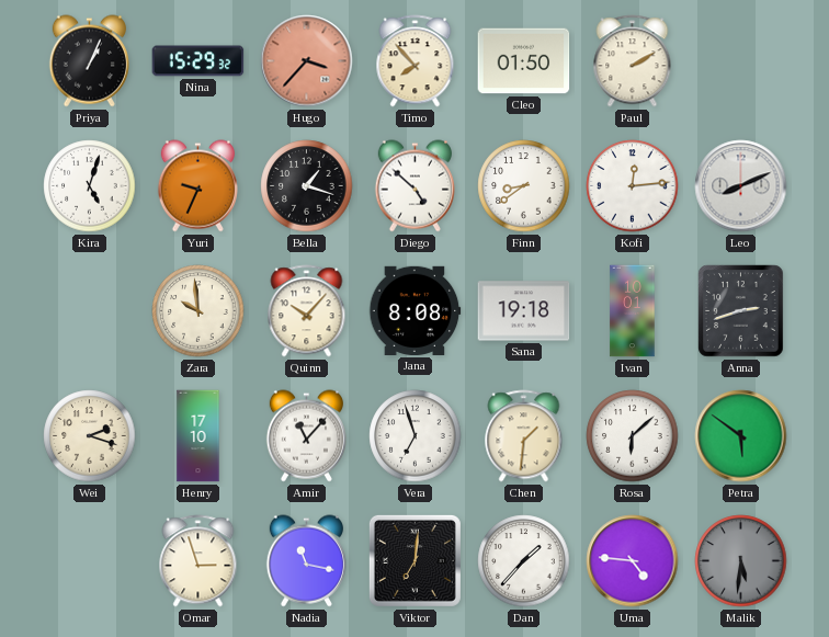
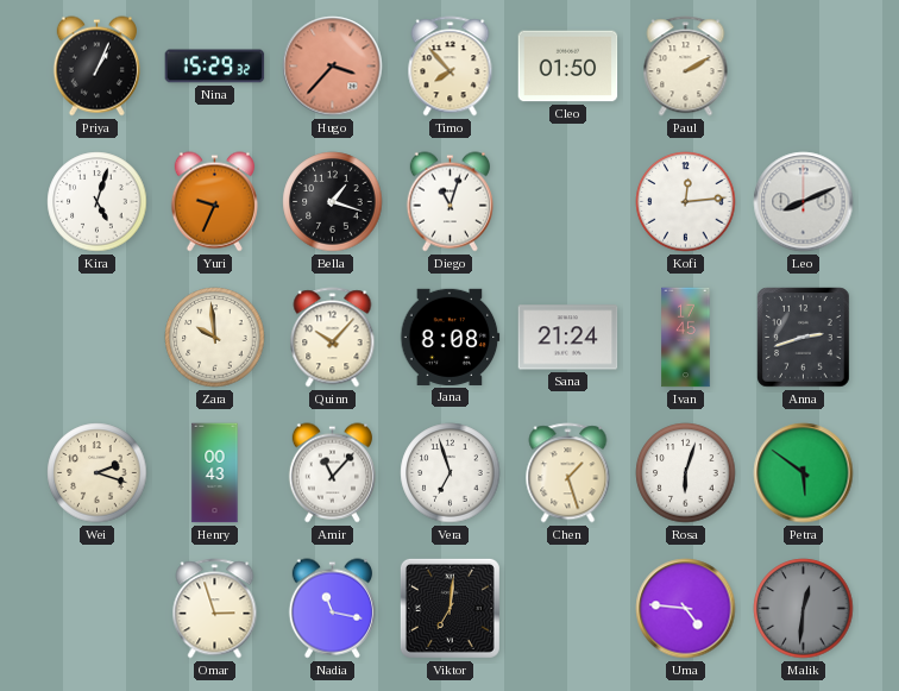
Diego: 4:52 -> 11:03 (449, 202)
Finn: 8:39 -> none (524, 186)
Sana: 19:18 -> 21:24 (568, 338)
Ivan: 10:01 -> 17:45 (686, 338)
Henry: 17:10 -> 00:43 (215, 473)
Chen: 1:31 -> 1:27 (568, 473)
Rosa: 6:08 -> 6:03 (686, 473)
Dan: 1:37 -> none (524, 561)
Malik: 5:31 -> 12:31 (804, 609)
